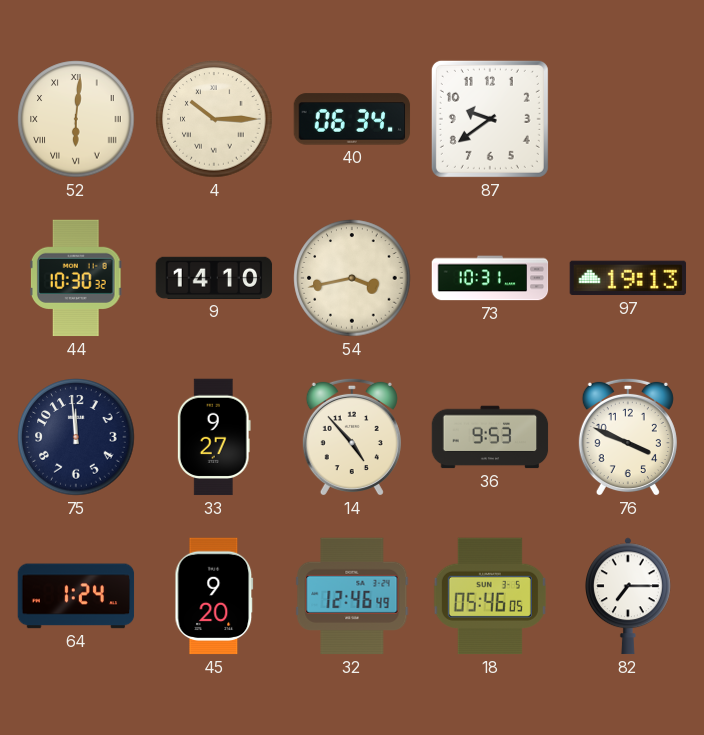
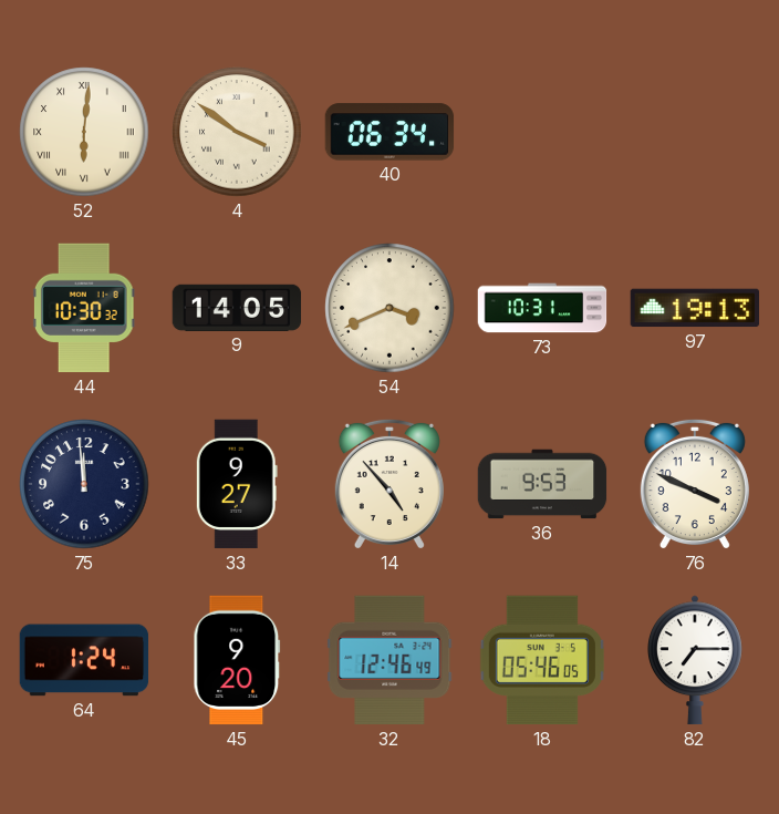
4: 10:15 -> 3:51 (237, 132)
87: 9:39 -> none (490, 119)
9: 14:10 -> 14:05 (237, 308)
54: 3:43 -> 3:41 (389, 308)
